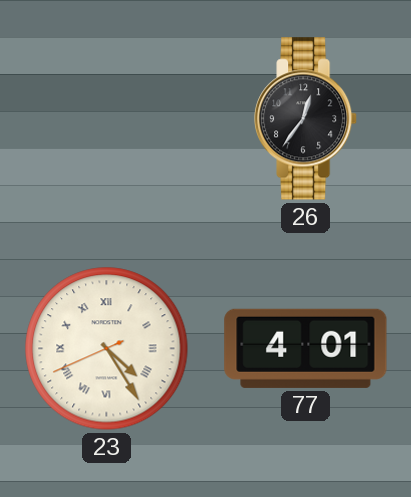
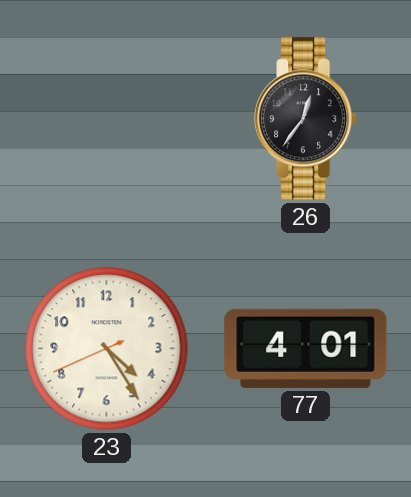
23 numerals: Roman -> Arabic (107, 349)
